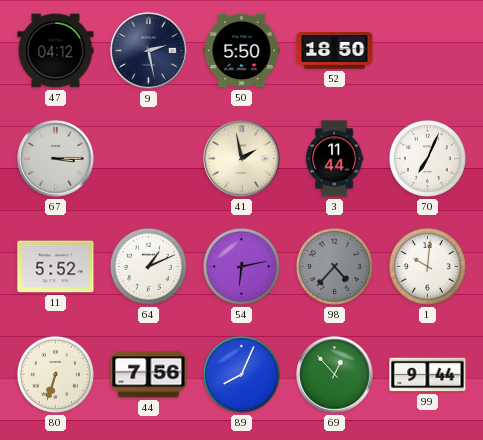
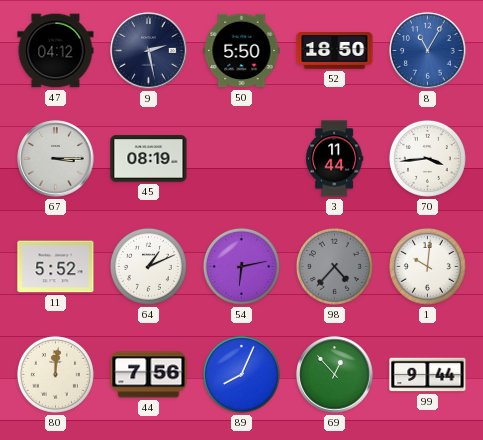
8: none -> 11:05 (428, 51)
45: none -> 08:19 (149, 159)
41: 1:58 -> none (242, 159)
70: 7:04 -> 3:44 (427, 158)
80: 6:33 -> 12:01 (55, 374)
